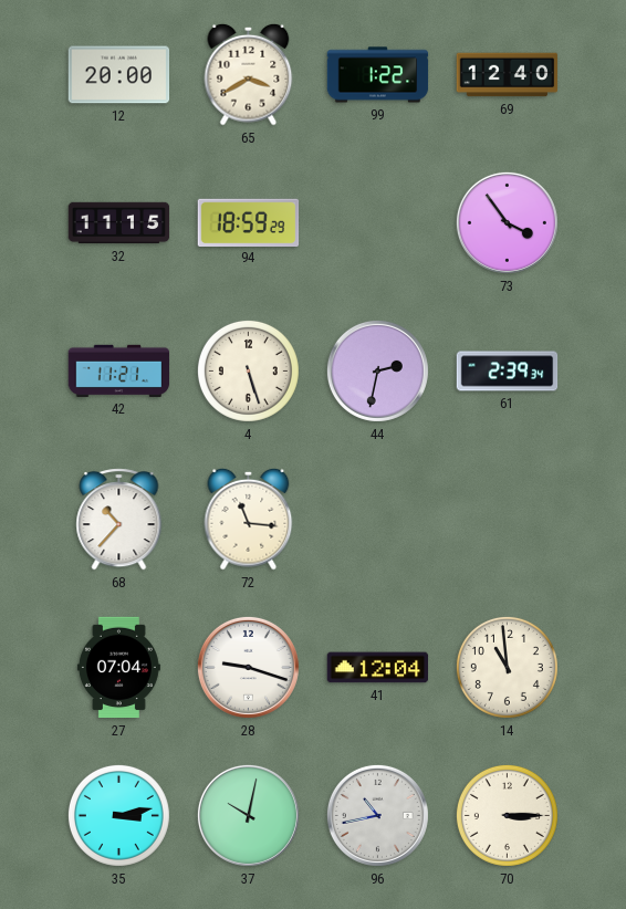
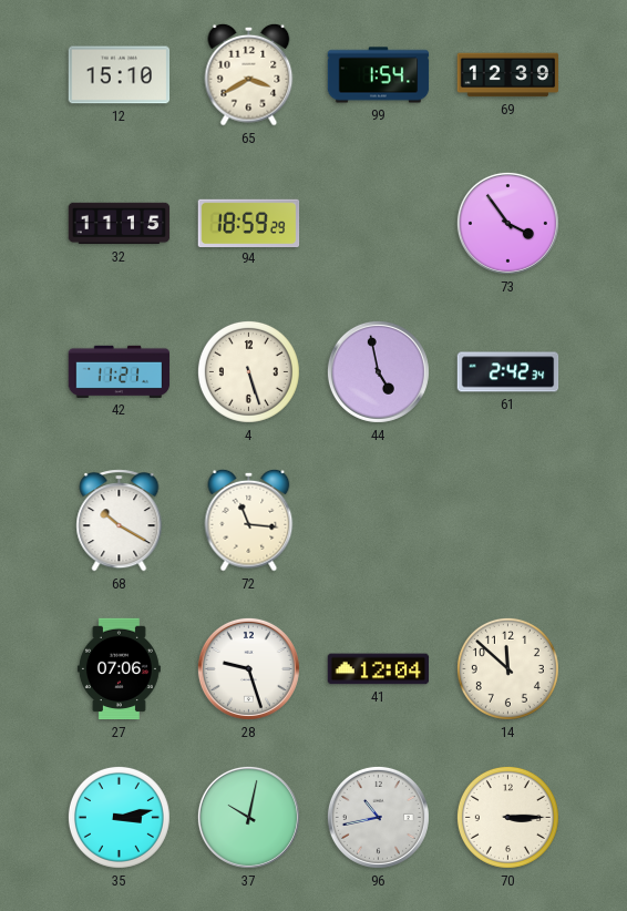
12: 20:00 -> 15:10 (120, 75)
99: 1:22 -> 1:54 (379, 75)
69: 12:40 -> 12:39 (508, 75)
44: 2:32 -> 4:58 (378, 371)
61: 2:39 -> 2:42 (508, 372)
68: 10:37 -> 10:20 (120, 521)
27: 07:04 -> 07:06 (119, 669)
28: 9:18 -> 9:27 (248, 668)
14: 10:59 -> 11:52 (507, 668)
